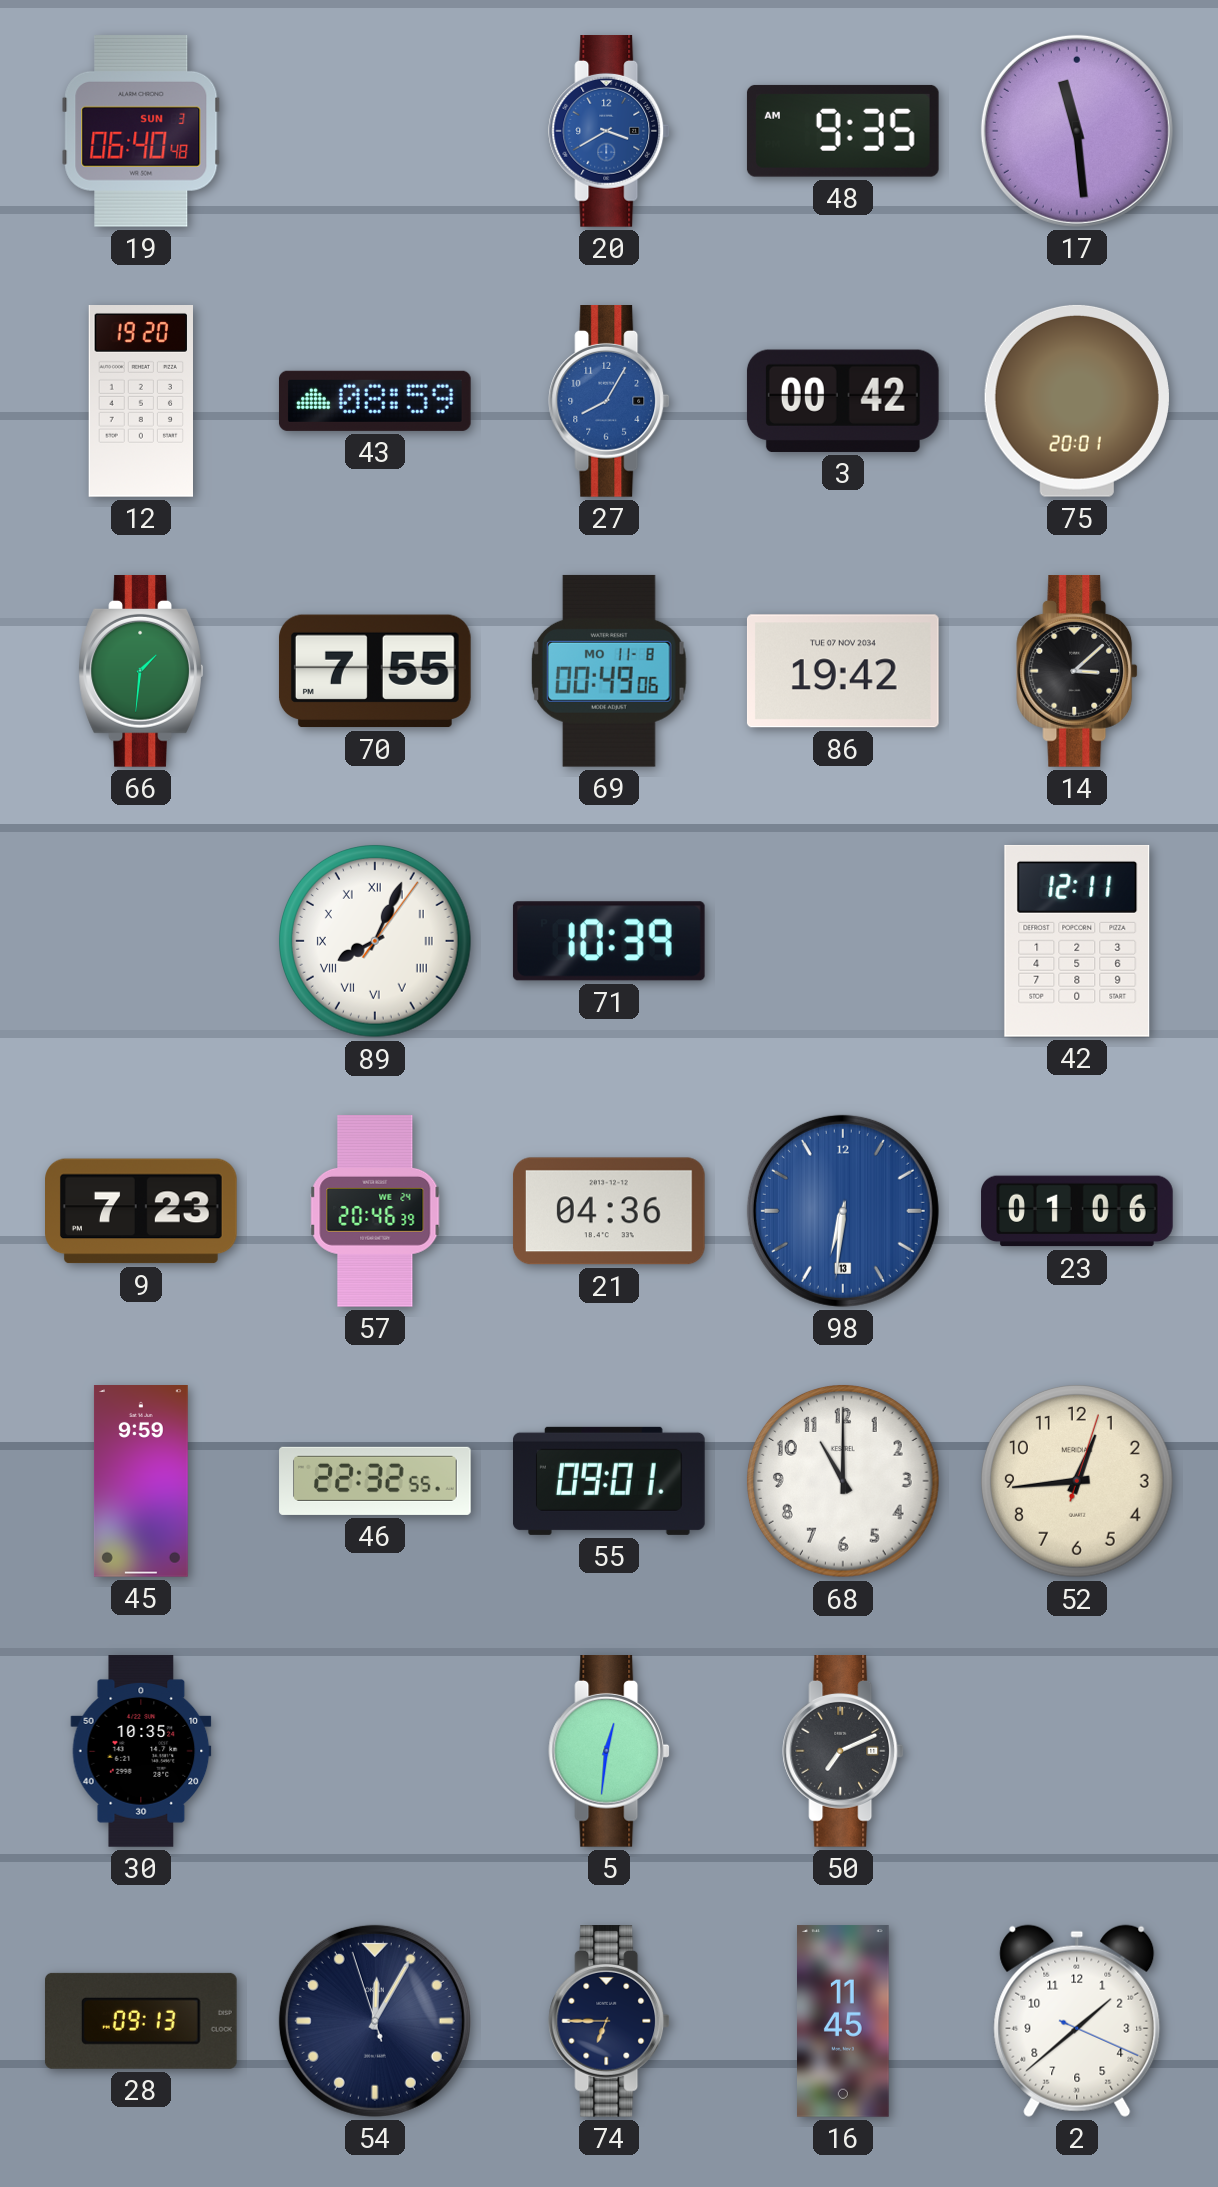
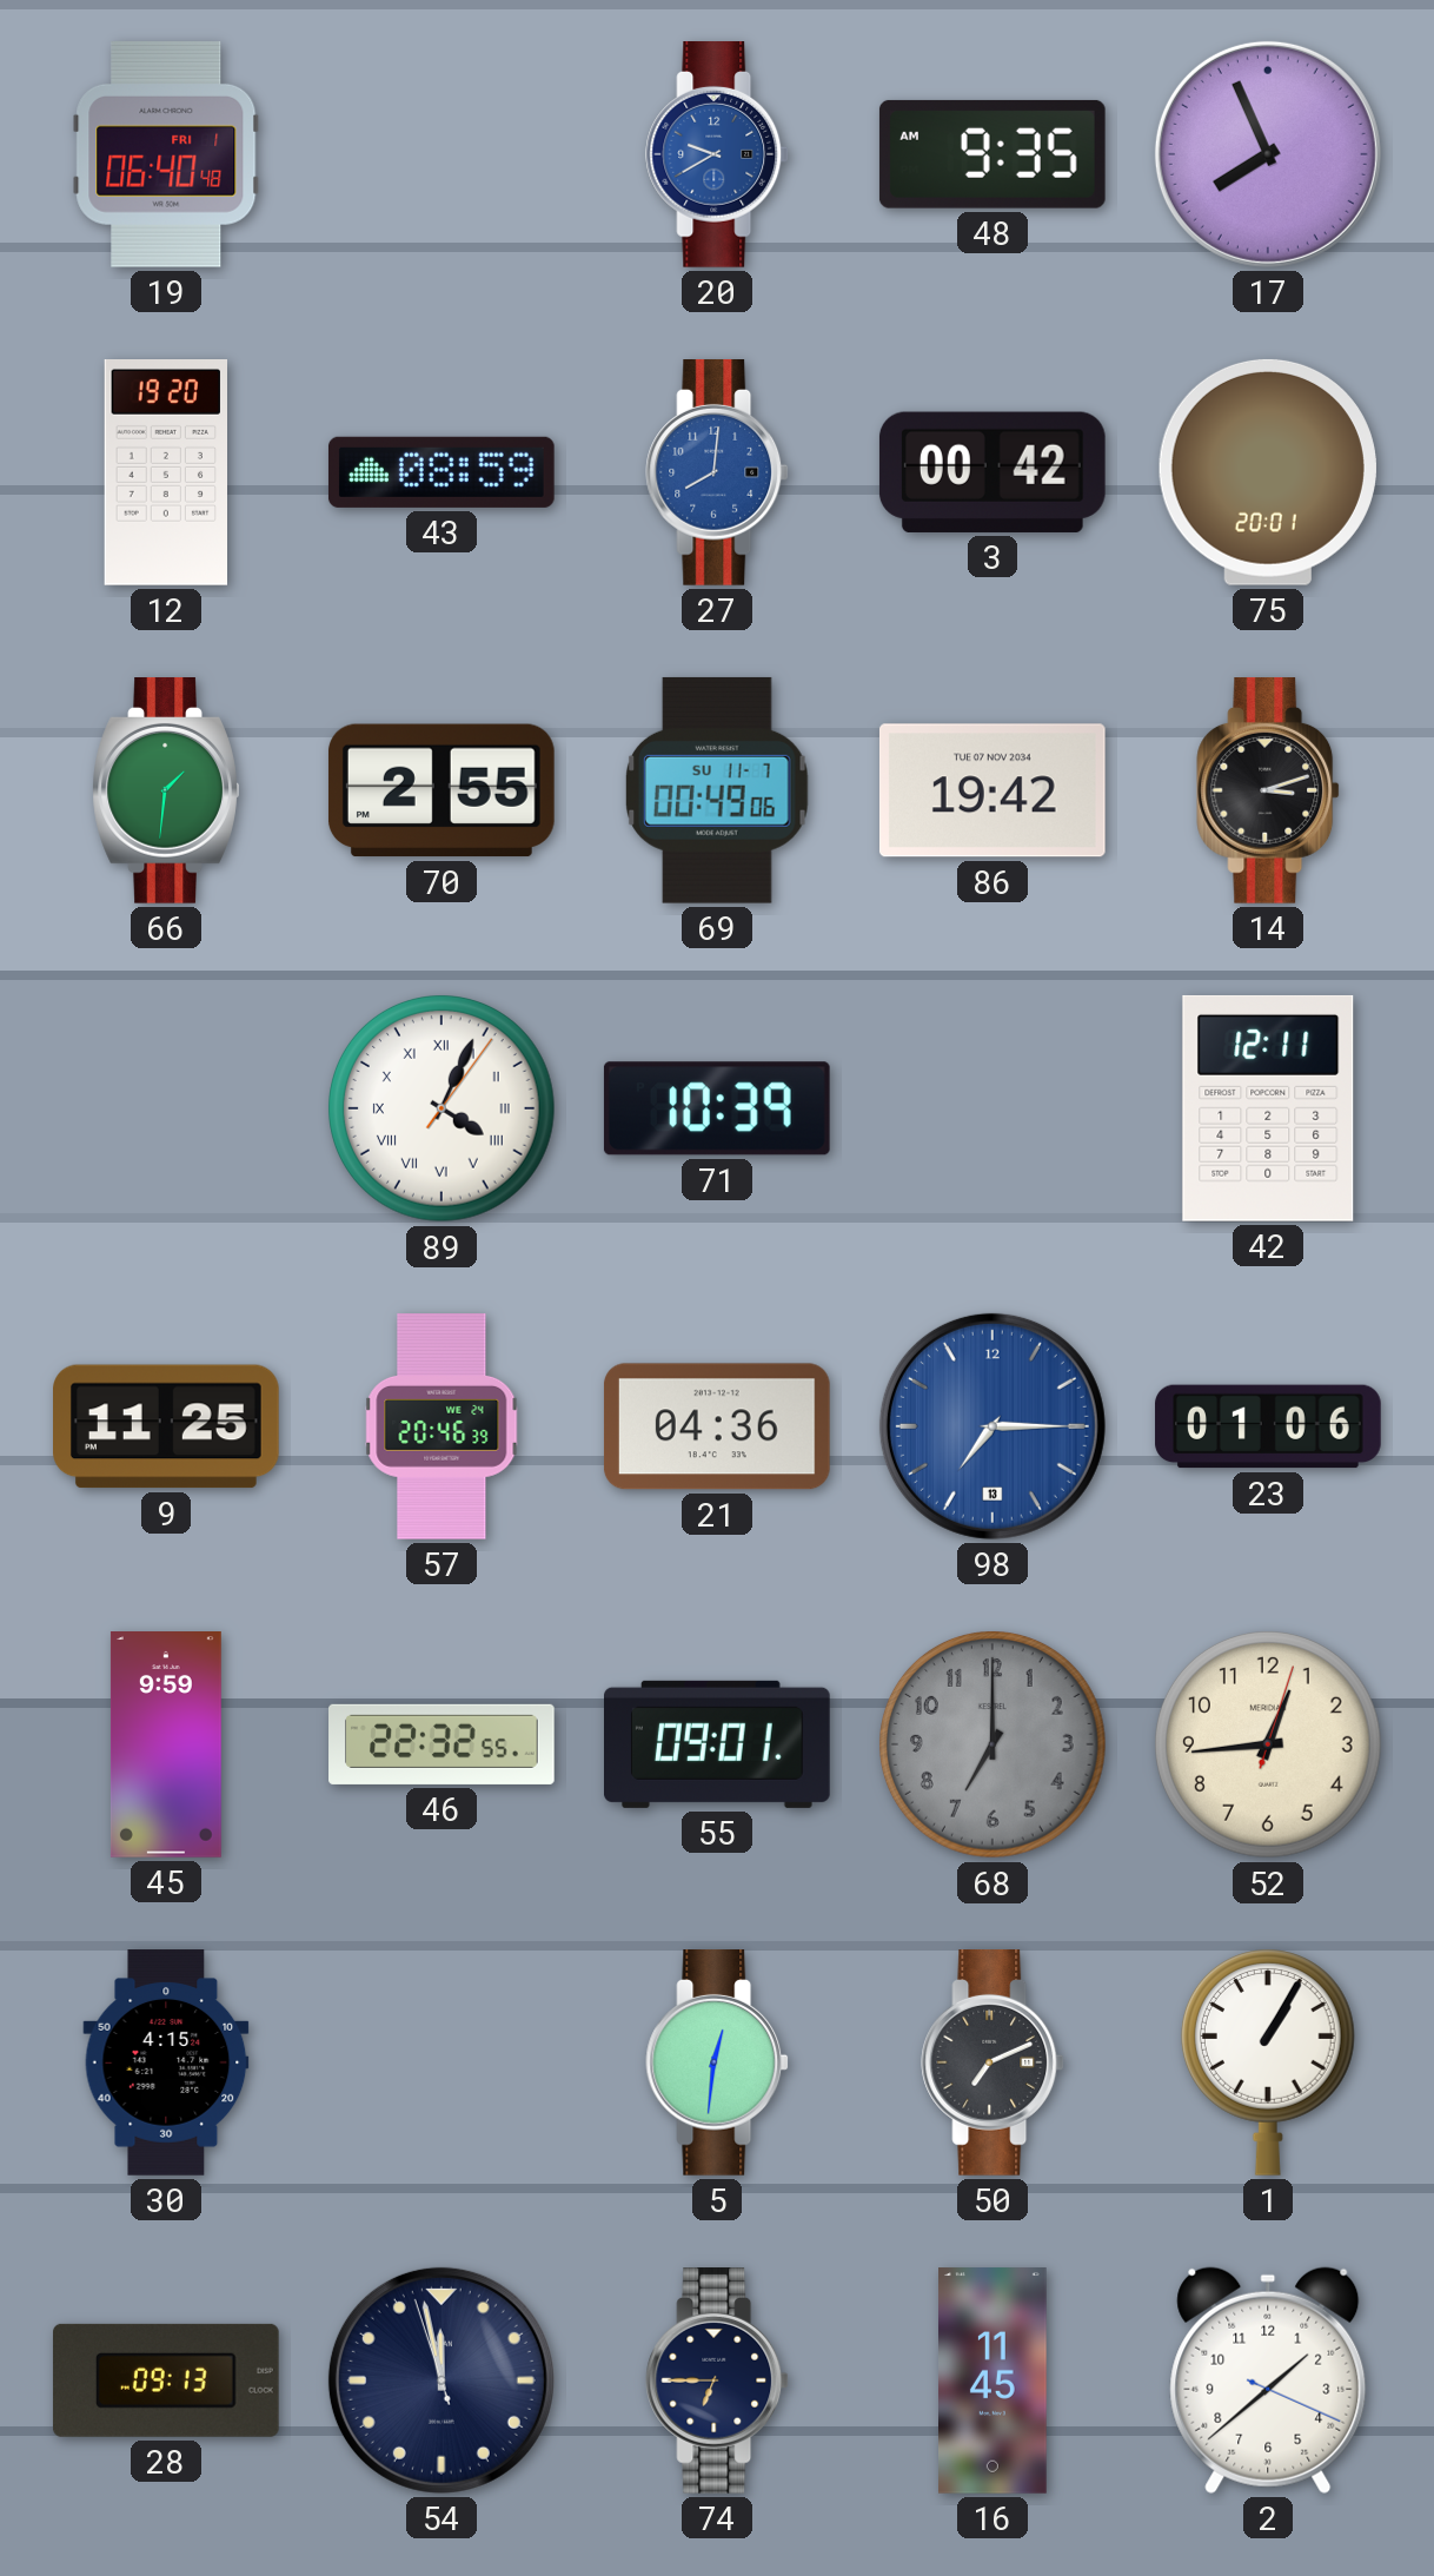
19 date: SUN 3 -> FRI 1 (166, 154)
20: 3:40 -> 9:40 (717, 155)
17: 11:29 -> 7:56 (1268, 154)
27: 8:05 -> 8:01 (717, 474)
70: 7:55 -> 2:55 (442, 790)
69 date: MO 11-8 -> SU 11-7 (717, 790)
14: 3:08 -> 3:12 (1268, 792)
89: 8:04 -> 4:04 (443, 1110)
9: 7:23 -> 11:25 (167, 1426)
98: 6:31 -> 7:15 (992, 1426)
68: 11:00 -> 7:00 (994, 1746)
68 dial: white -> grey (994, 1746)
30: 10:35 -> 4:15 (166, 2062)
1: none -> 1:05 (1268, 2062)
54: 12:04 -> 11:57 (442, 2380)
